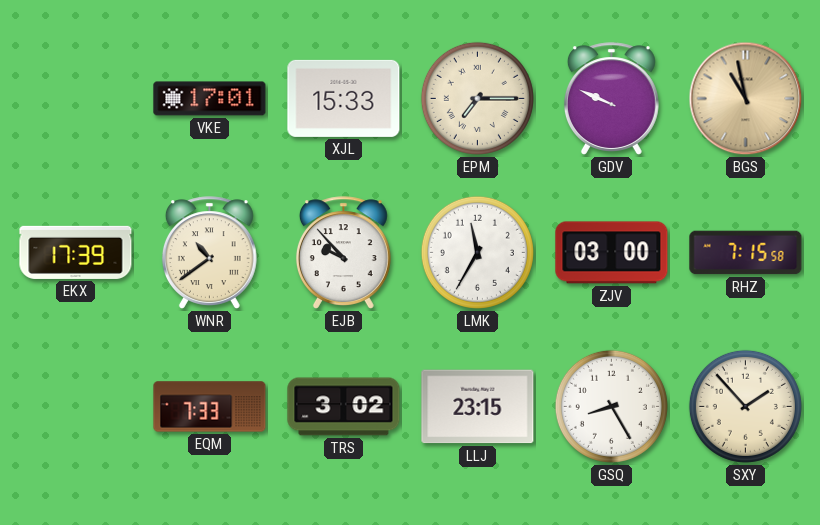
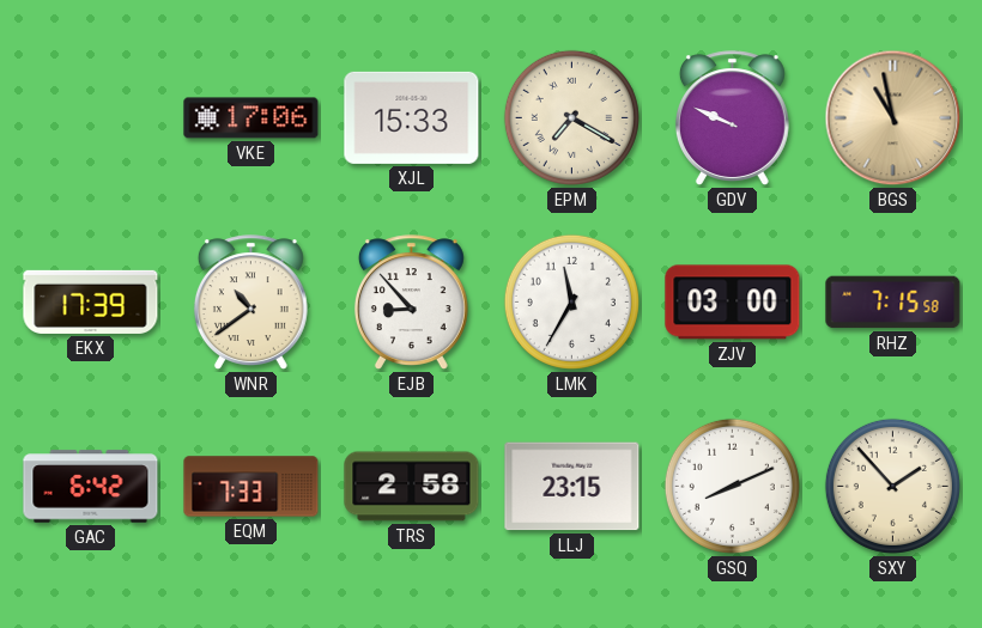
VKE: 17:01 -> 17:06 (251, 118)
EPM: 7:15 -> 7:20 (571, 117)
EJB: 9:53 -> 8:53 (411, 303)
GAC: none -> 6:42 (91, 487)
TRS: 3:02 -> 2:58 (412, 487)
GSQ: 8:25 -> 8:11 (732, 486)
